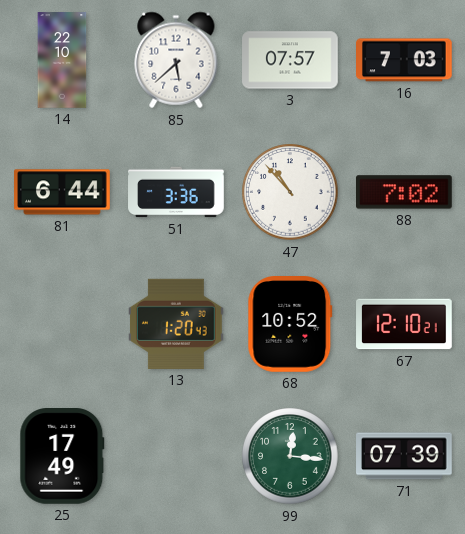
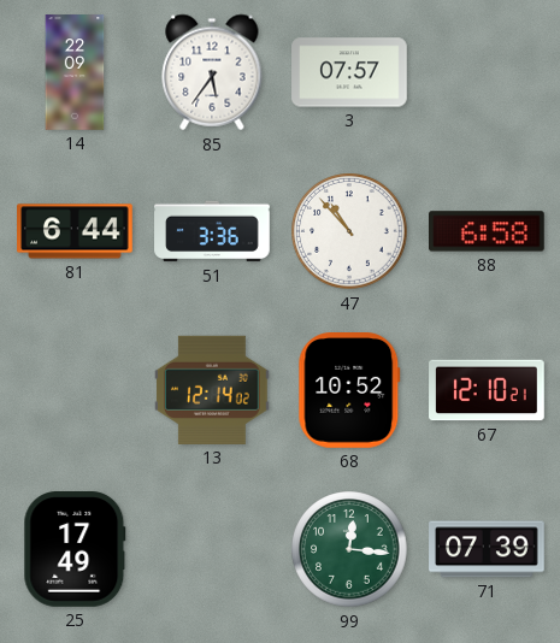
14: 22:10 -> 22:09 (75, 72)
85: 5:38 -> 5:36 (212, 72)
16: 7:03 -> none (405, 60)
88: 7:02 -> 6:58 (488, 231)
13: 1:20 -> 12:14 (213, 390)
